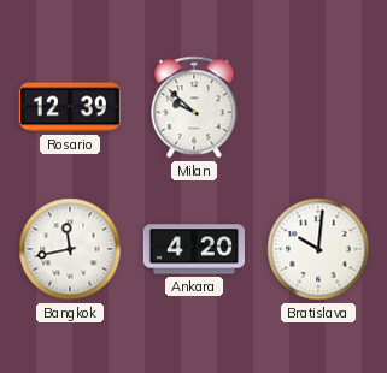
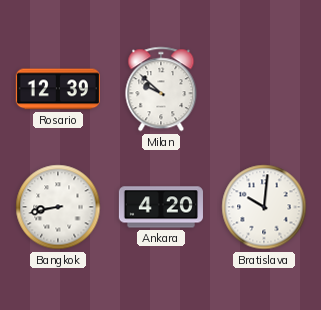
Bangkok: 11:43 -> 8:43 (58, 207)
